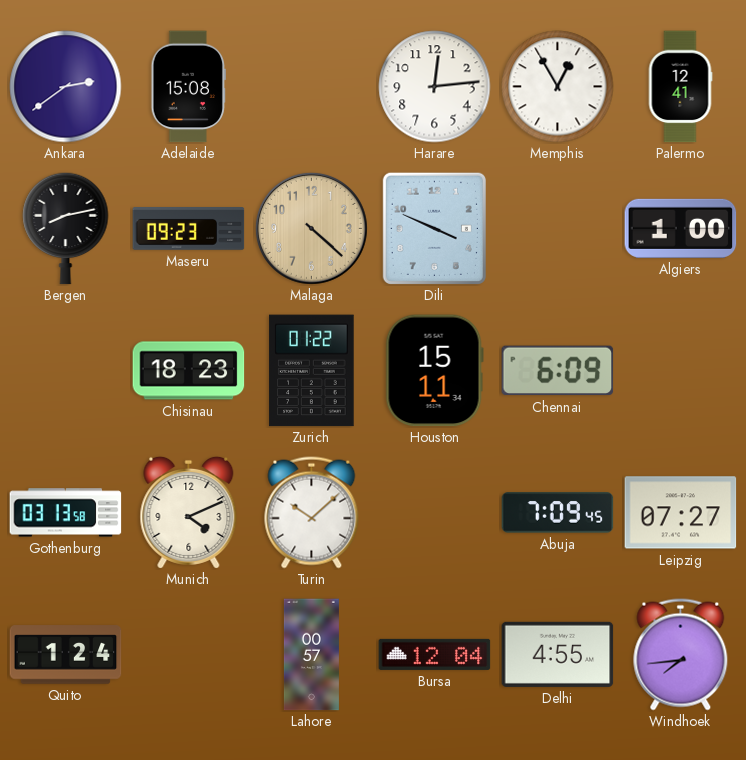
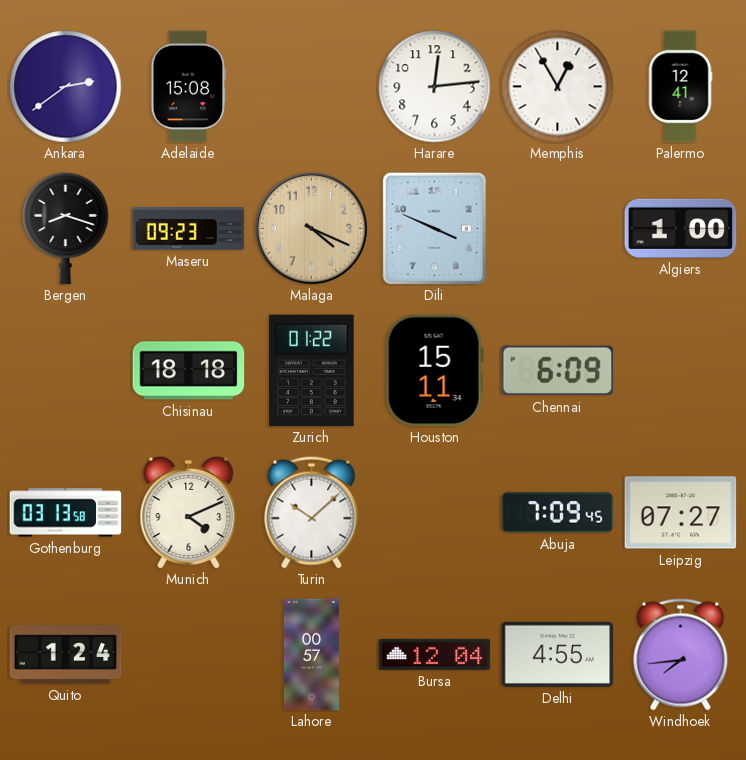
Bergen: 8:13 -> 8:18 (66, 228)
Malaga: 4:22 -> 4:19 (311, 228)
Chisinau: 18:23 -> 18:18 (189, 371)
